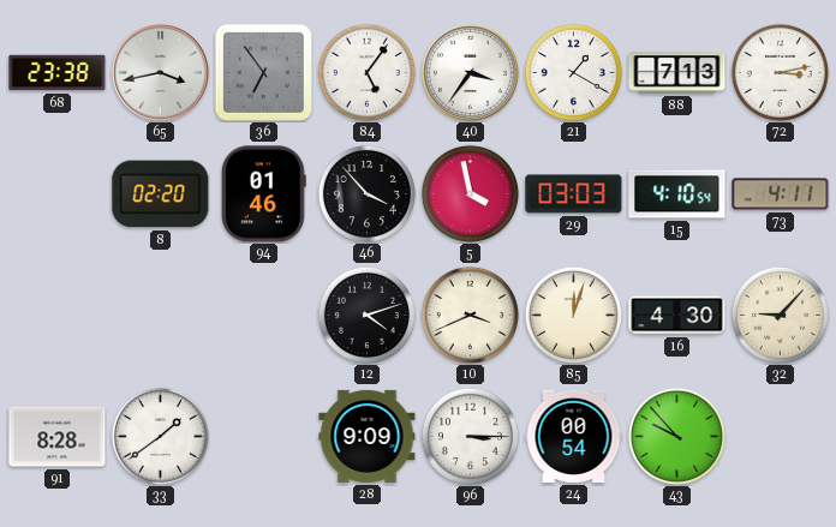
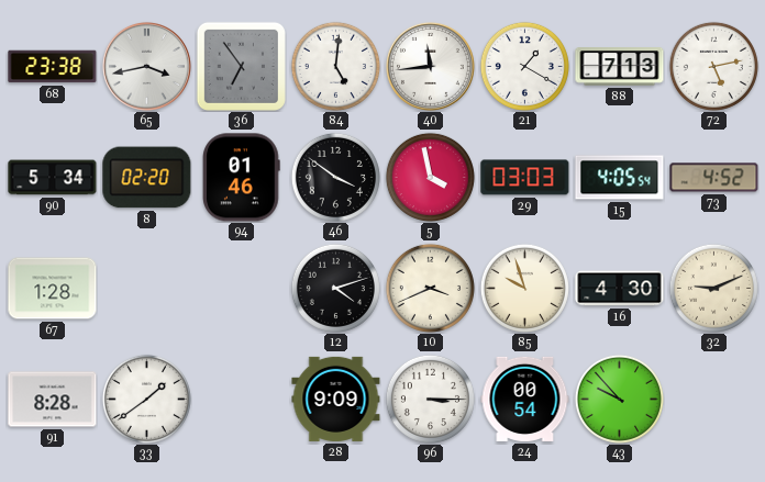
84: 5:06 -> 5:01 (335, 66)
40: 3:36 -> 11:44 (430, 66)
72: 3:13 -> 5:13 (713, 66)
90: none -> 5:34 (53, 178)
46: 3:53 -> 3:51 (335, 177)
15: 4:10 -> 4:05 (620, 178)
73: 4:11 -> 4:52 (714, 178)
67: none -> 1:28 (53, 289)
85: 12:03 -> 9:57 (524, 288)
32: 9:07 -> 9:11 (713, 288)
